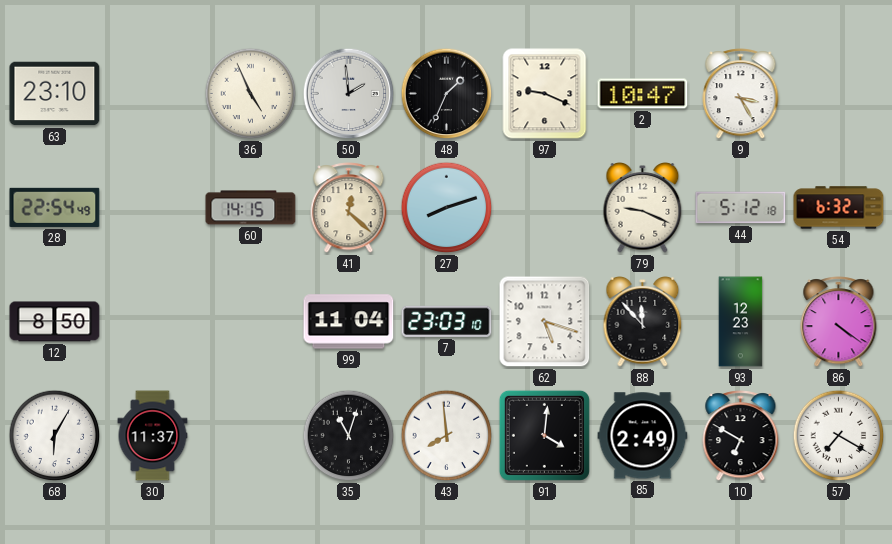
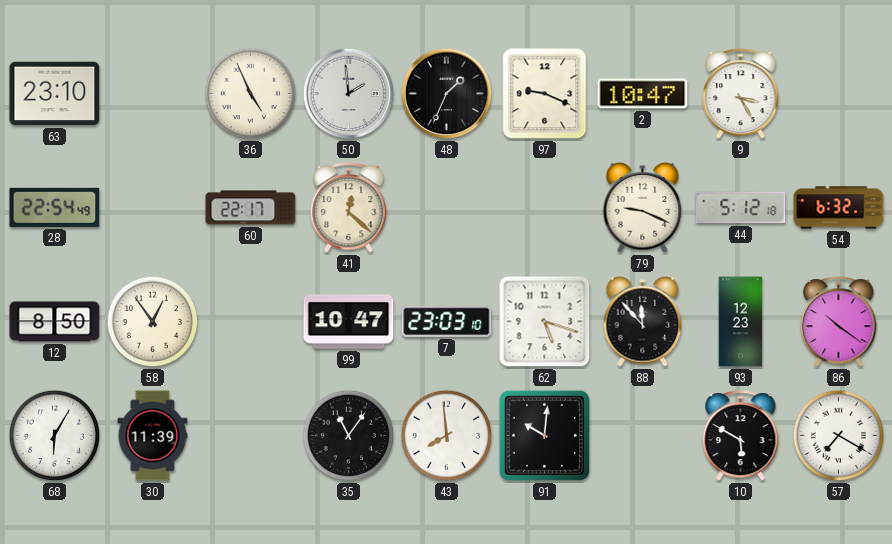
60: 14:15 -> 22:17 (251, 208)
27: 8:12 -> none (447, 208)
58: none -> 12:54 (153, 322)
99: 11:04 -> 10:47 (349, 322)
86: 4:21 -> 10:21 (839, 322)
30: 11:37 -> 11:39 (153, 436)
35: 11:03 -> 11:06 (349, 436)
91: 4:01 -> 10:01 (544, 435)
85: 2:49 -> none (643, 436)
10: 6:50 -> 5:50 (741, 436)
